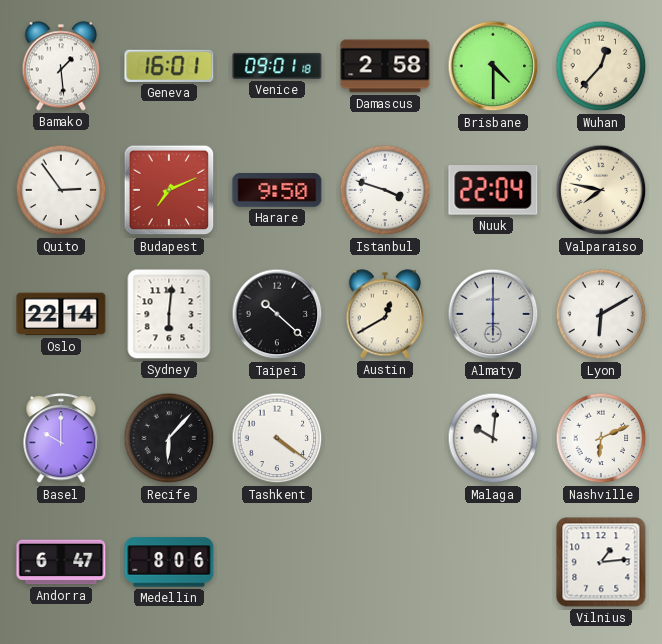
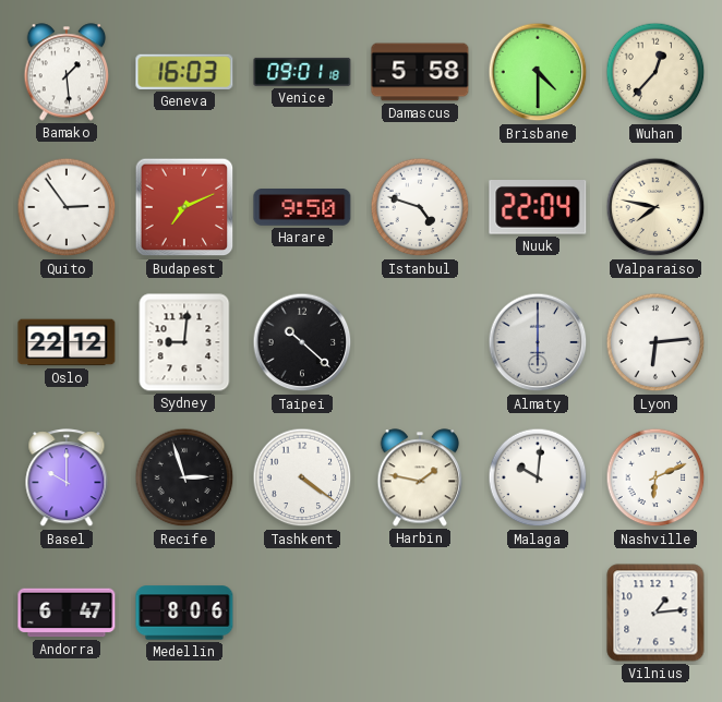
Geneva: 16:01 -> 16:03 (184, 72)
Damascus: 2:58 -> 5:58 (420, 72)
Istanbul: 3:48 -> 4:48 (420, 207)
Oslo: 22:14 -> 22:12 (67, 342)
Sydney: 6:01 -> 9:01 (184, 342)
Austin: 12:40 -> none (385, 314)
Lyon: 6:10 -> 6:14 (655, 342)
Recife: 6:07 -> 2:57 (184, 477)
Harbin: none -> 1:47 (420, 477)
